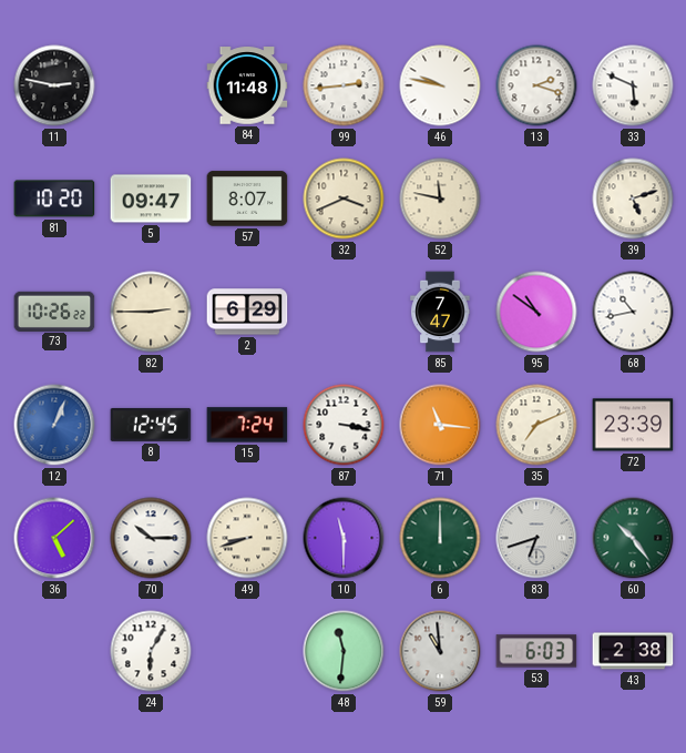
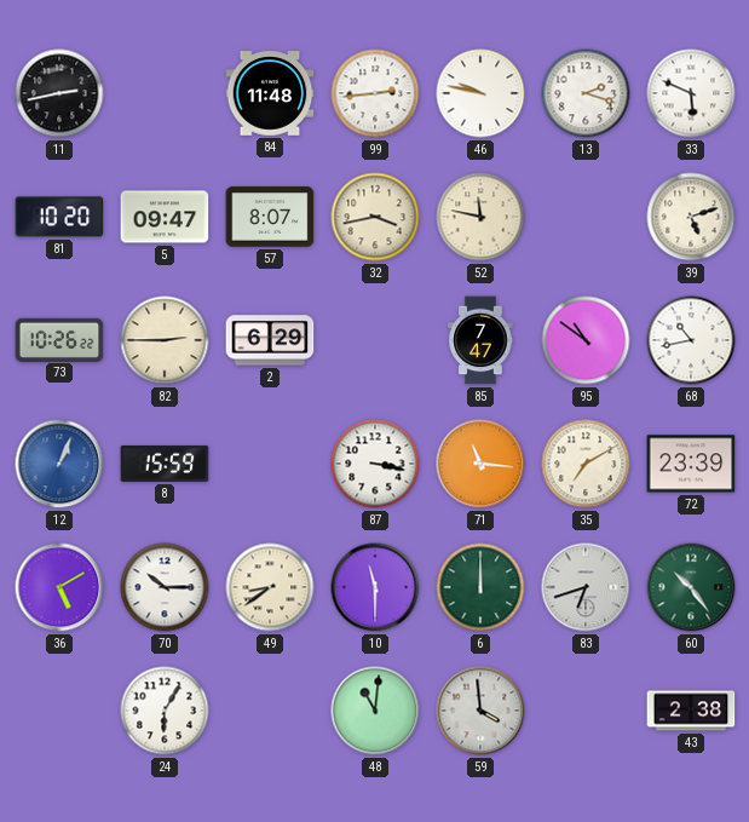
11: 2:47 -> 2:43 (59, 93)
32: 3:41 -> 3:43 (375, 217)
8: 12:45 -> 15:59 (165, 464)
15: 7:24 -> none (247, 425)
35: 7:11 -> 7:10 (586, 464)
36: 5:08 -> 5:10 (59, 587)
49: 8:42 -> 8:39 (270, 587)
48: 11:31 -> 11:01 (375, 711)
59: 10:59 -> 3:59 (480, 711)
53: 6:03 -> none (536, 651)
